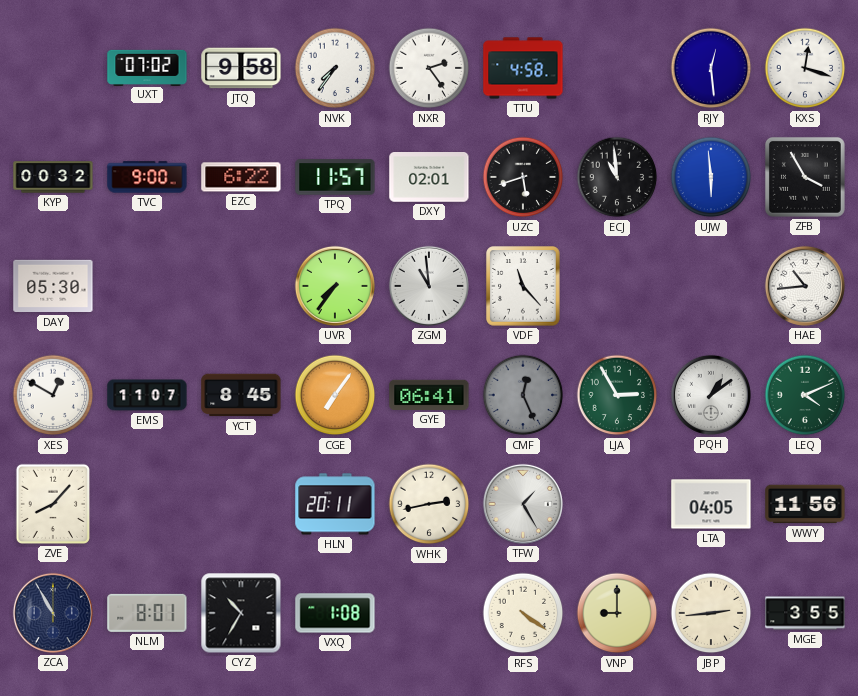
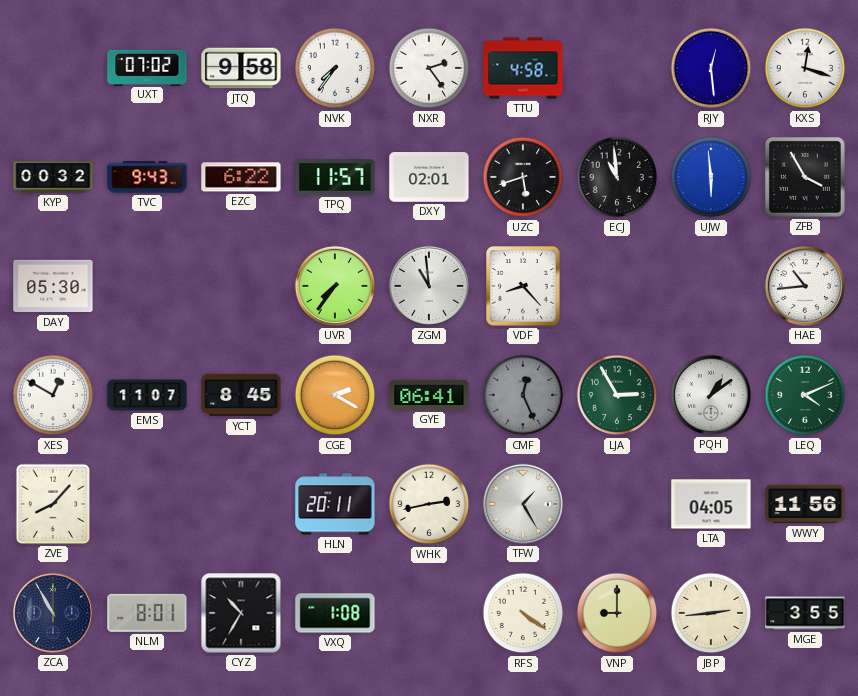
TVC: 9:00 -> 9:43 (147, 177)
VDF: 11:23 -> 8:23 (523, 286)
CGE: 7:06 -> 2:20 (335, 395)
